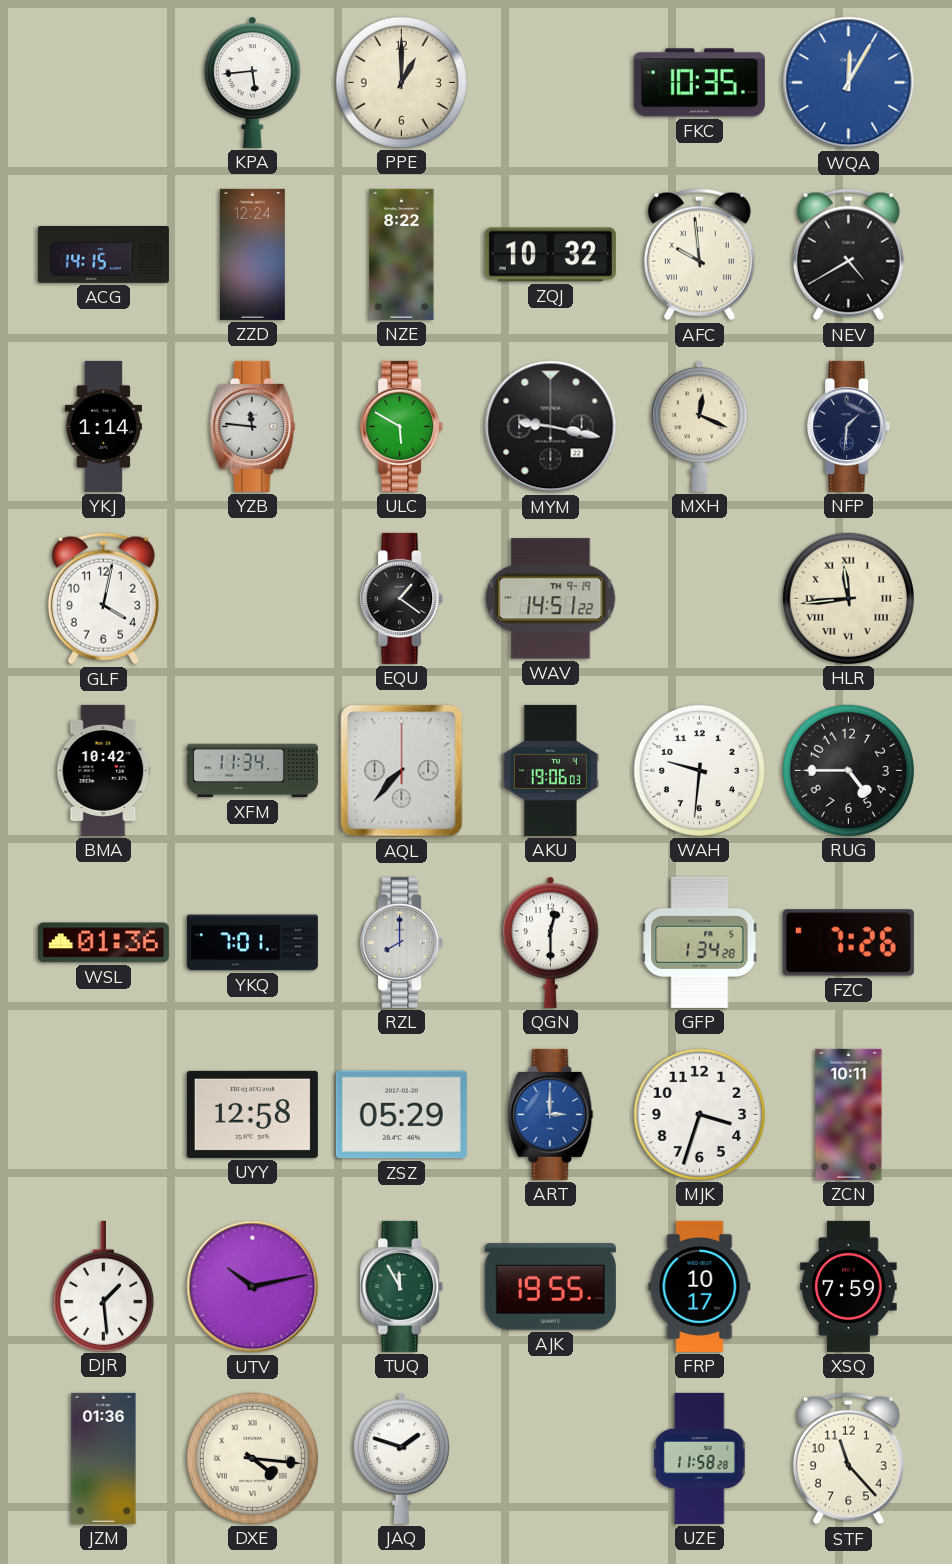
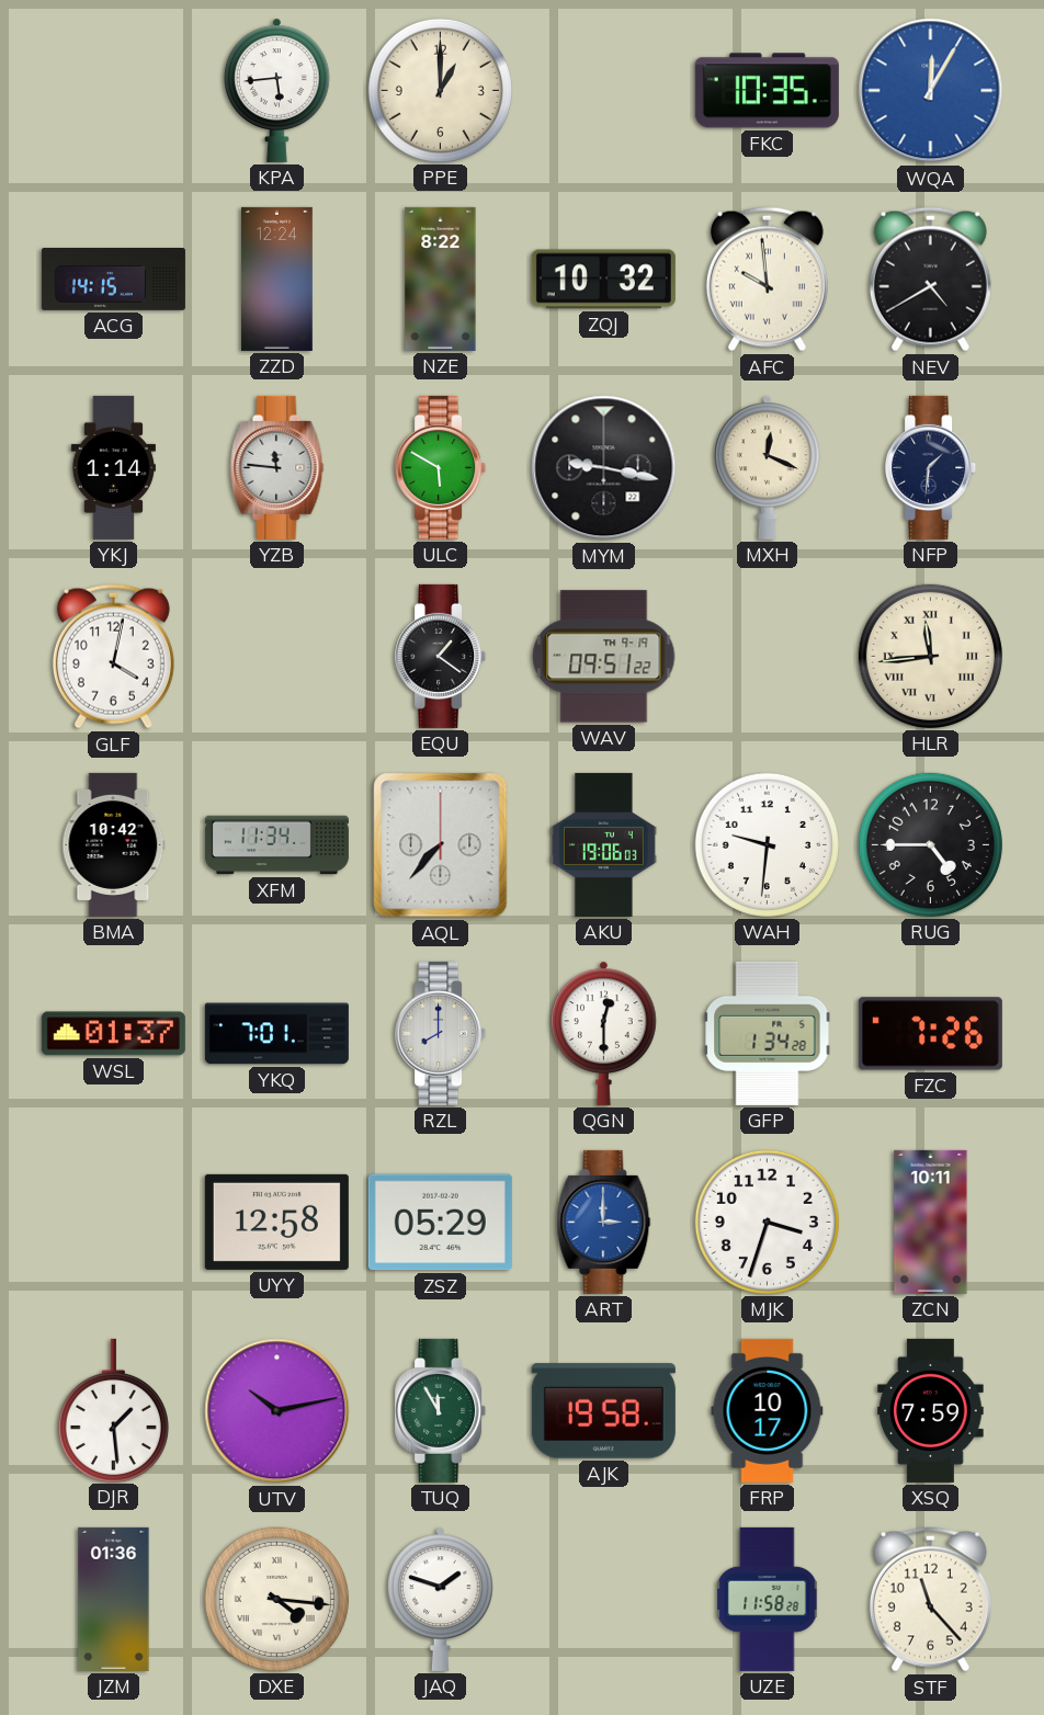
WAV: 14:51 -> 09:51 (604, 657)
WSL: 01:36 -> 01:37 (113, 1034)
AJK: 19:55 -> 19:58 (603, 1411)
